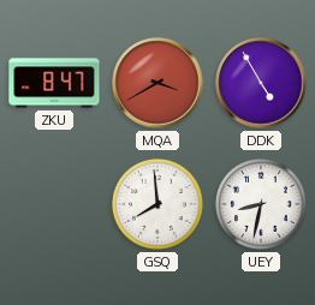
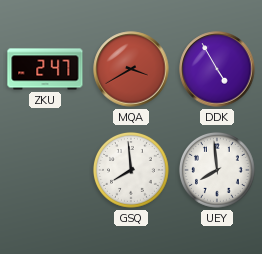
ZKU: 8:47 -> 2:47 (45, 69)
UEY: 8:32 -> 7:59 (217, 170)
